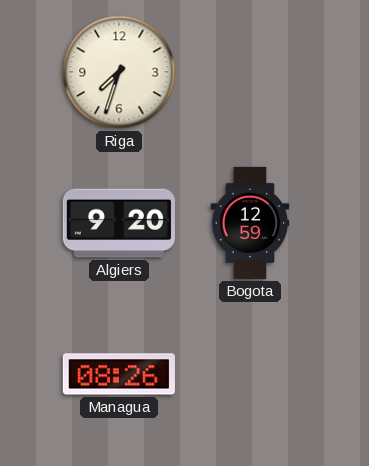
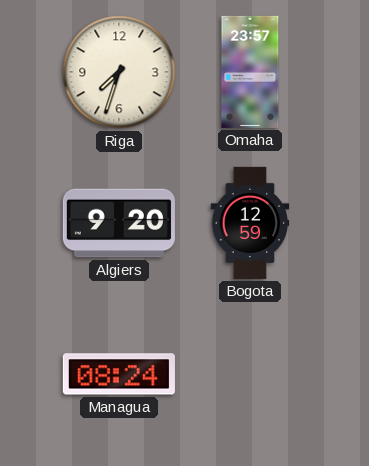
Omaha: none -> 23:57 (250, 72)
Managua: 08:26 -> 08:24 (119, 374)
